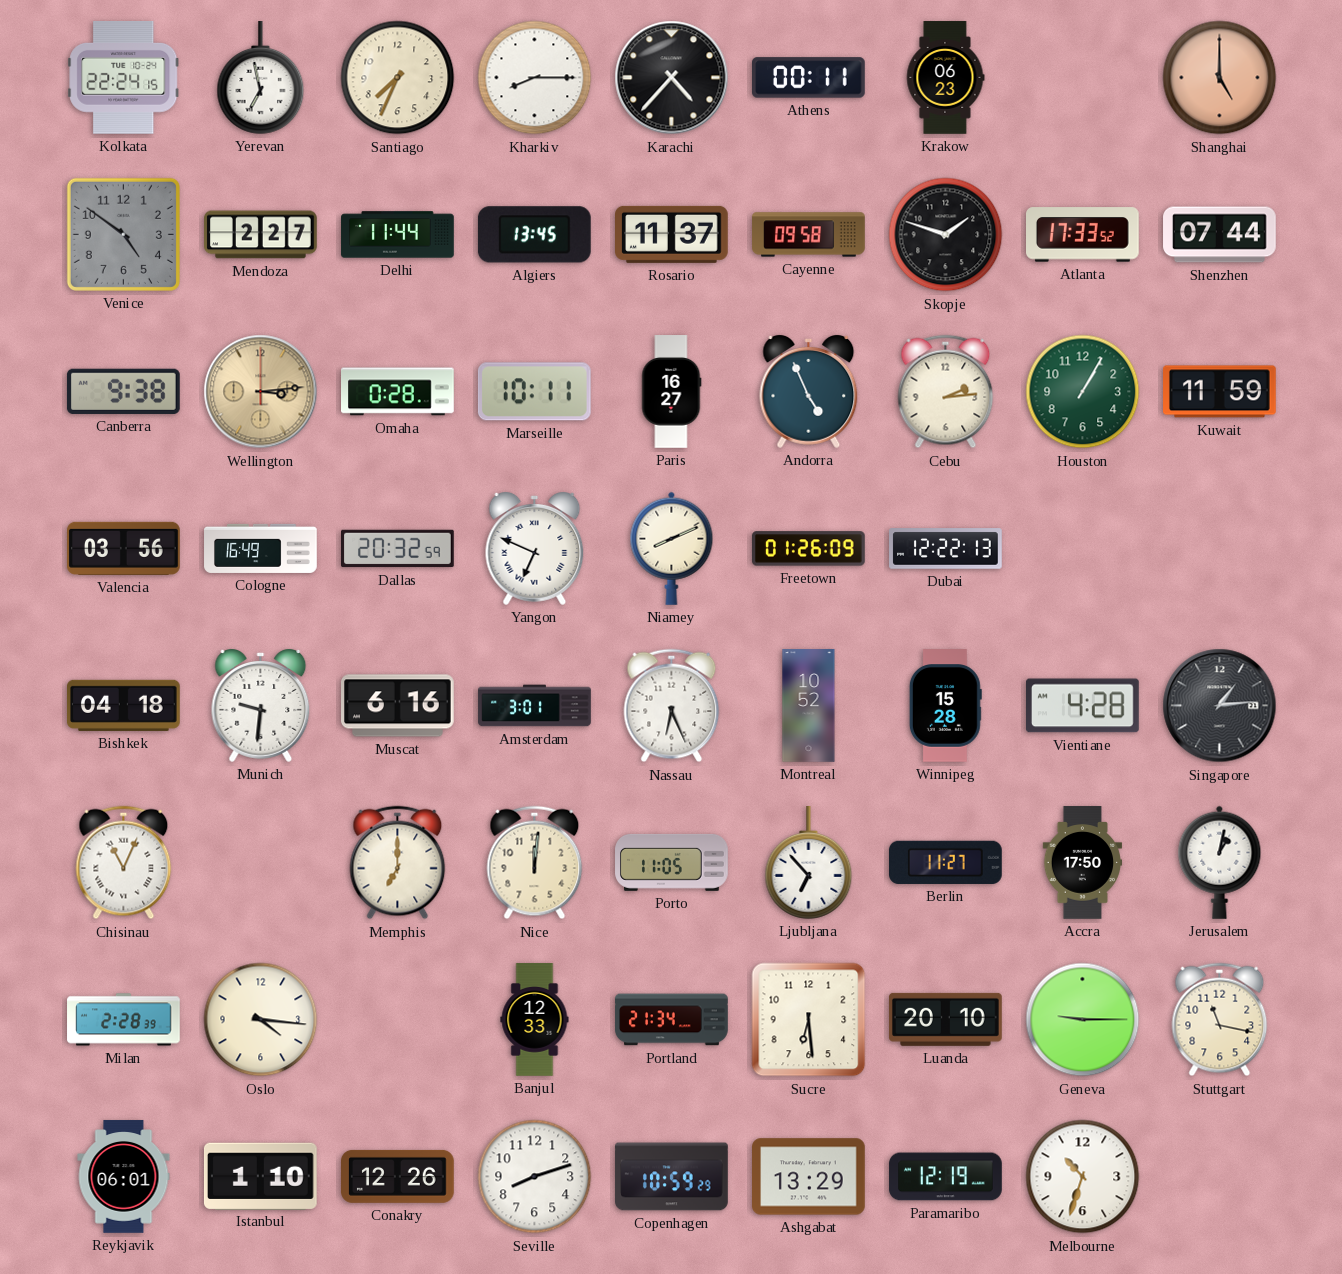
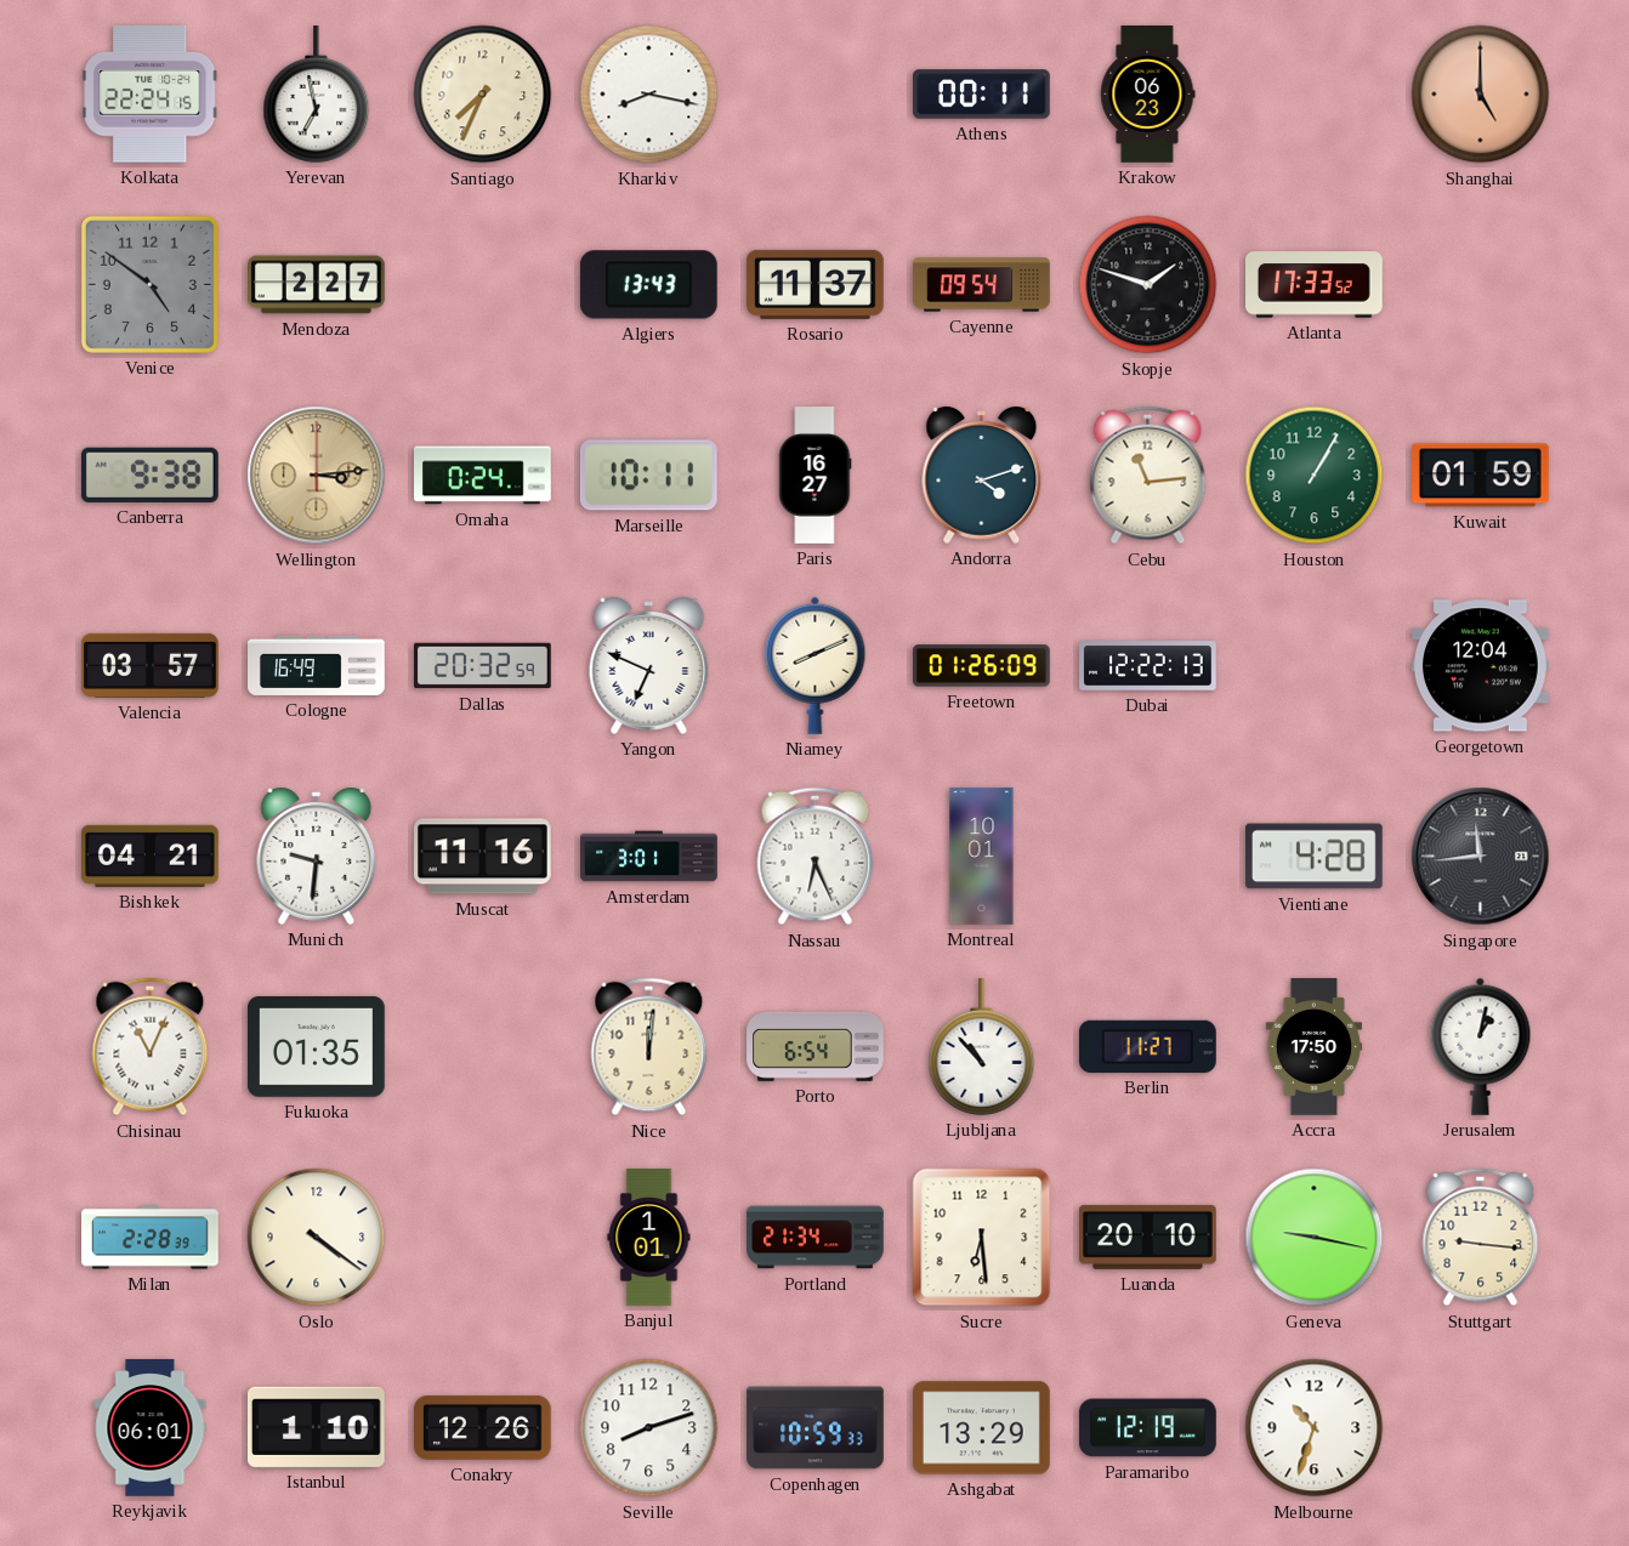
Kharkiv: 8:15 -> 8:17 (649, 95)
Karachi: 4:37 -> none (672, 78)
Delhi: 11:44 -> none (398, 235)
Algiers: 13:45 -> 13:43 (648, 285)
Cayenne: 09:58 -> 09:54 (982, 285)
Shenzhen: 07:44 -> none (1220, 235)
Omaha: 0:28 -> 0:24 (483, 476)
Andorra: 4:56 -> 4:12 (982, 474)
Cebu: 2:14 -> 11:14 (1148, 476)
Kuwait: 11:59 -> 01:59 (1481, 476)
Valencia: 03:56 -> 03:57 (151, 665)
Georgetown: none -> 12:04 (1481, 666)
Bishkek: 04:18 -> 04:21 (151, 856)
Muscat: 6:16 -> 11:16 (483, 857)
Montreal: 10:52 -> 10:01 (982, 857)
Winnipeg: 15:28 -> none (945, 706)
Singapore: 1:14 -> 11:44 (1481, 857)
Fukuoka: none -> 01:35 (317, 1046)
Memphis: 7:00 -> none (398, 863)
Porto: 11:05 -> 6:54 (816, 1046)
Ljubljana: 6:53 -> 10:53 (982, 1047)
Oslo: 4:16 -> 4:21 (317, 1238)
Banjul: 12:33 -> 1:01 (649, 1238)
Geneva: 9:15 -> 9:17 (1315, 1238)
Stuttgart: 11:17 -> 9:16 (1481, 1238)
Copenhagen: 10:59:29 -> 10:59:33 (816, 1428)
